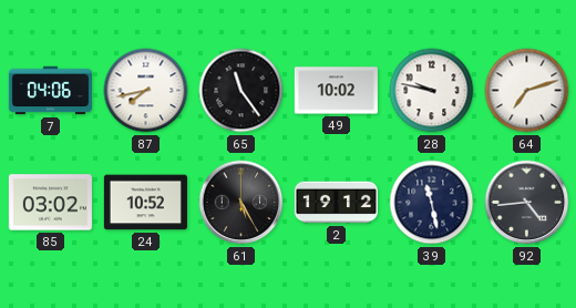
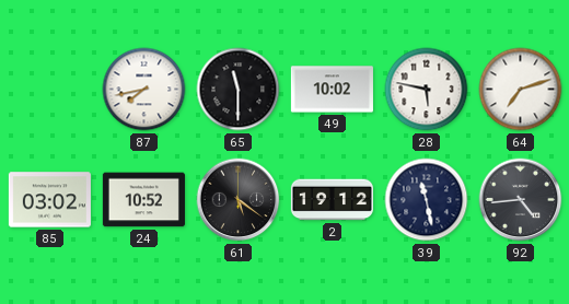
7: 04:06 -> none (50, 91)
65: 11:24 -> 11:30 (239, 90)
28: 9:47 -> 5:47 (427, 90)
61: 5:25 -> 5:21 (239, 200)
